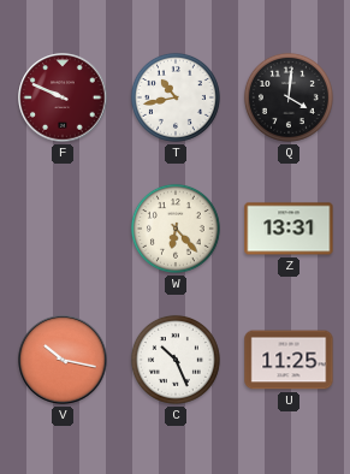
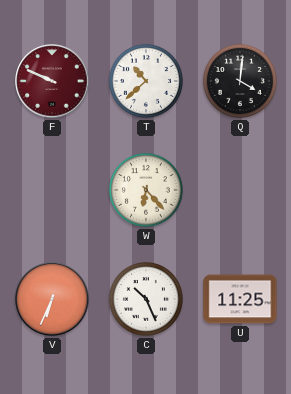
T: 10:43 -> 10:38 (146, 81)
Z: 13:31 -> none (289, 229)
V: 10:17 -> 6:34 (52, 299)
